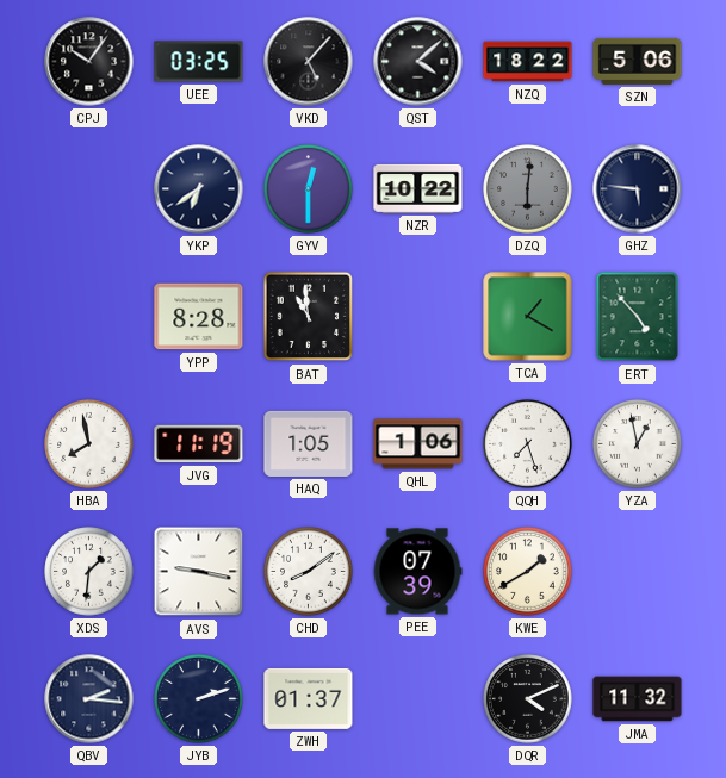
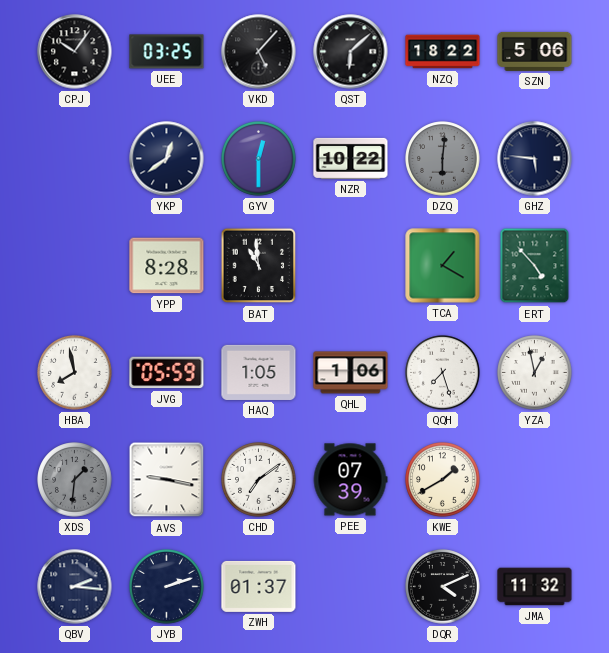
QST: 4:08 -> 6:08 (351, 52)
YKP: 6:39 -> 12:39 (167, 159)
JVG: 11:19 -> 05:59 (167, 373)
XDS dial: white -> grey (75, 480)
CHD: 8:09 -> 7:09 (259, 480)
